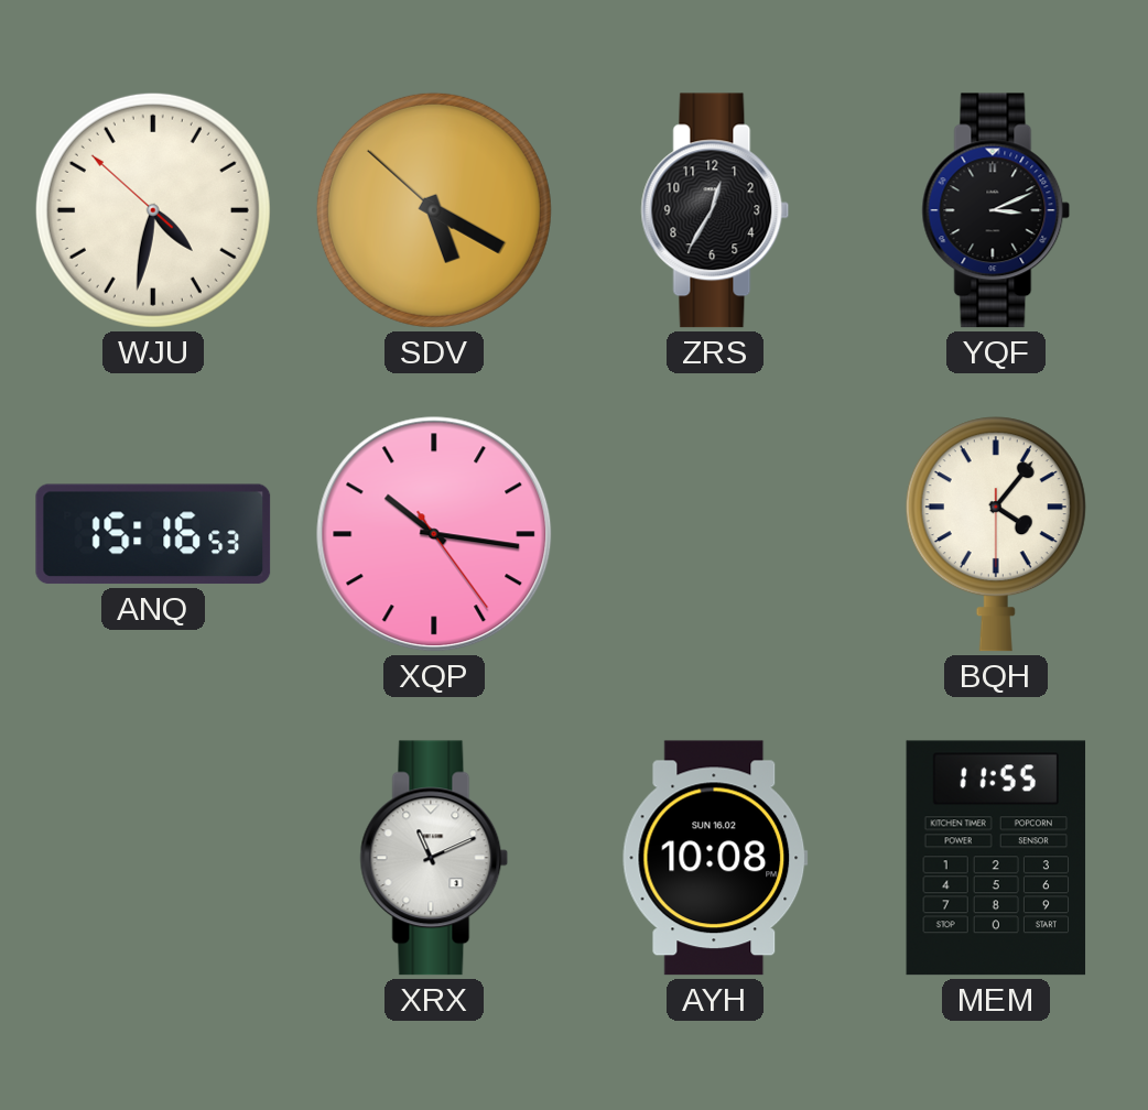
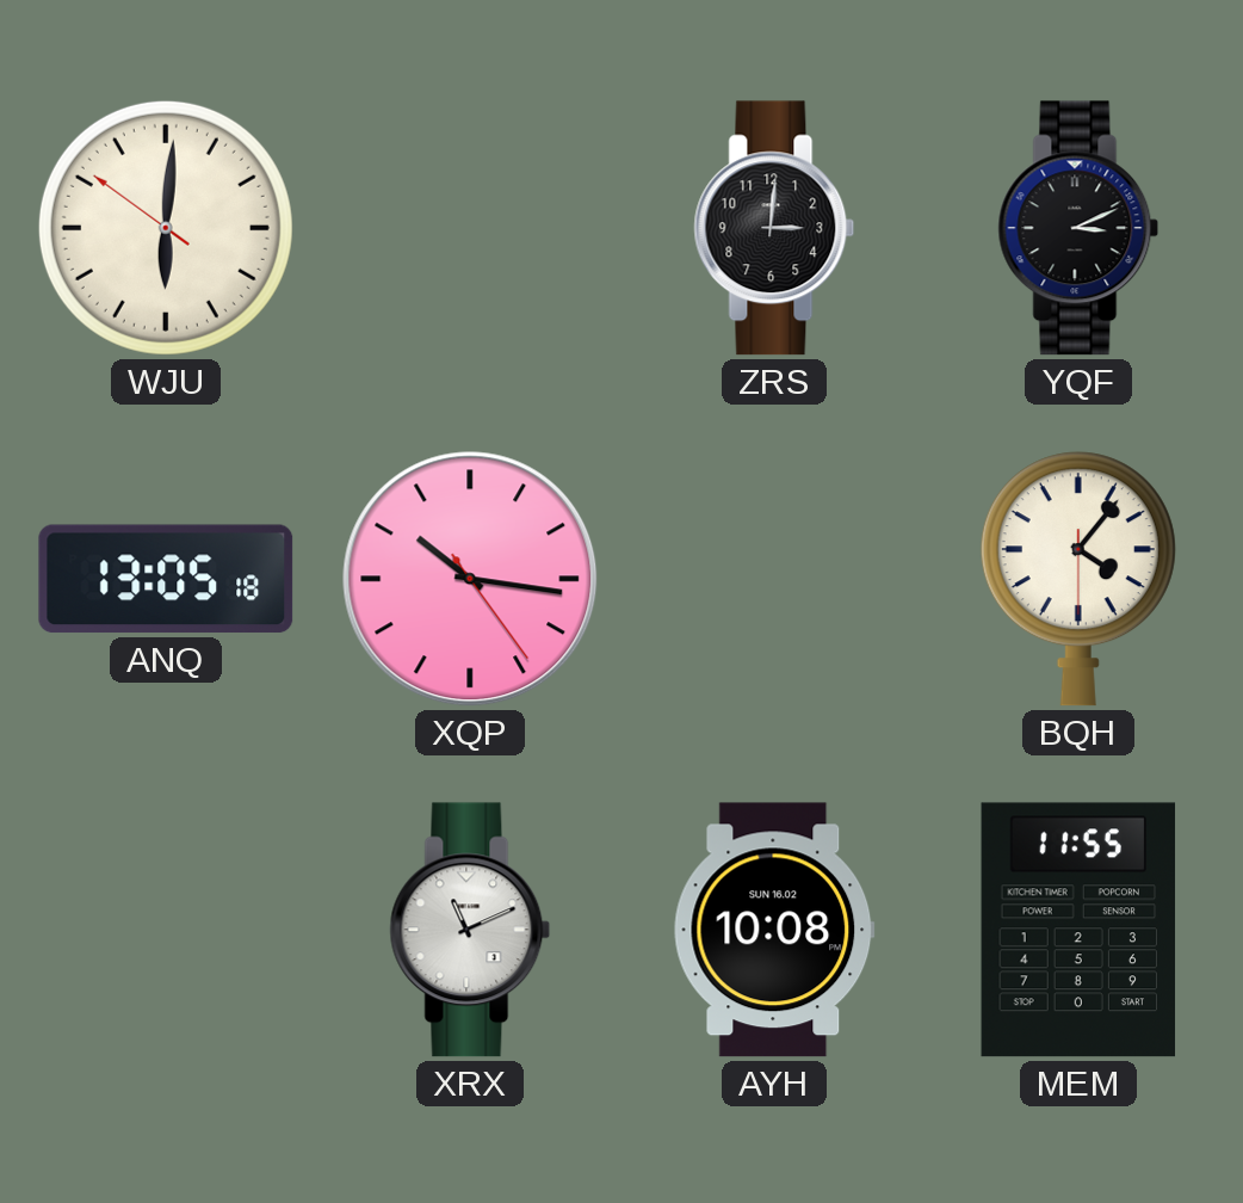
WJU: 4:31 -> 6:00 (166, 228)
SDV: 5:19 -> none (434, 210)
ZRS: 12:35 -> 3:01 (774, 228)
ANQ: 15:16 -> 13:05 (166, 579)
